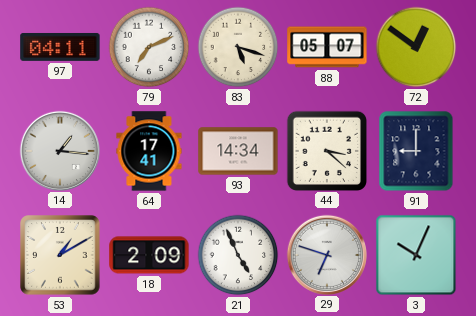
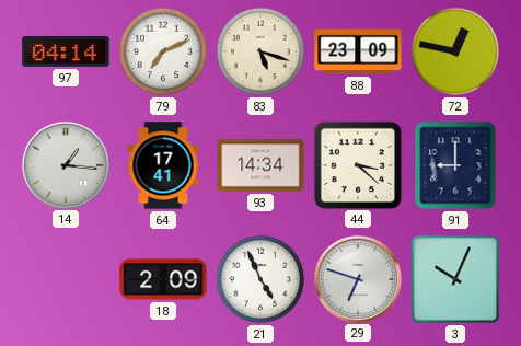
97: 04:11 -> 04:14 (66, 51)
88: 05:07 -> 23:09 (358, 51)
72: 12:51 -> 12:47 (455, 51)
53: 1:10 -> none (60, 255)
